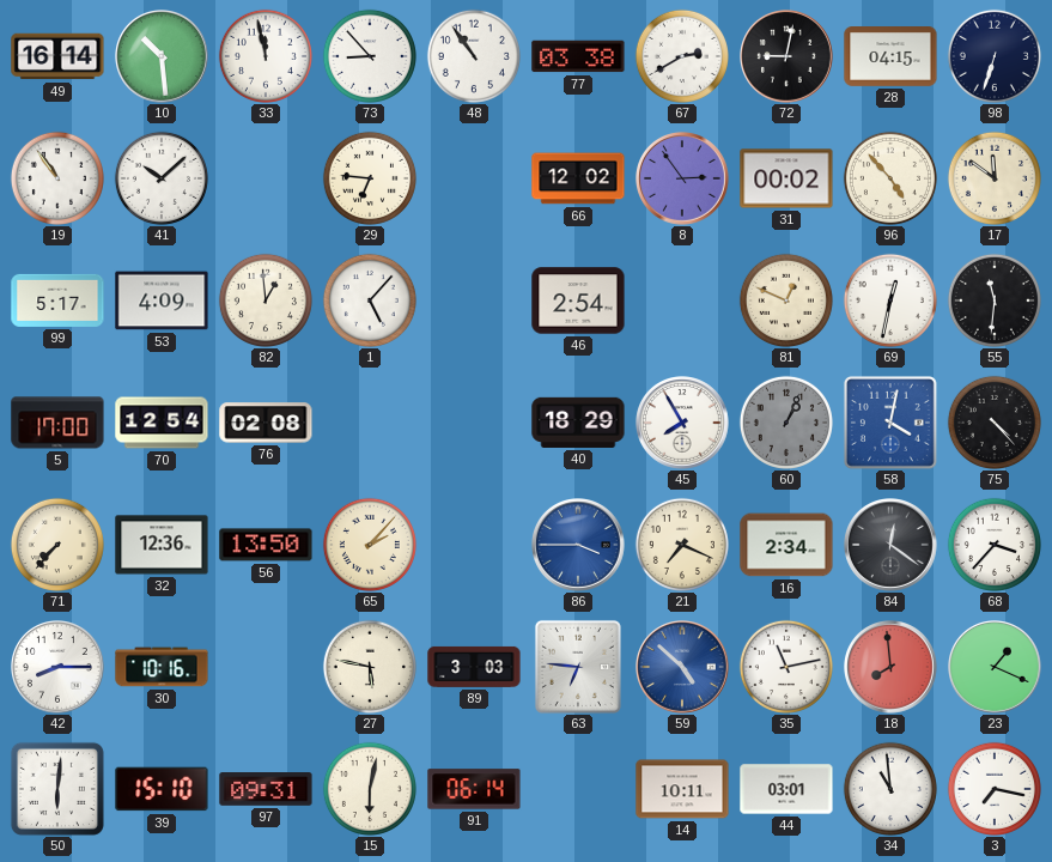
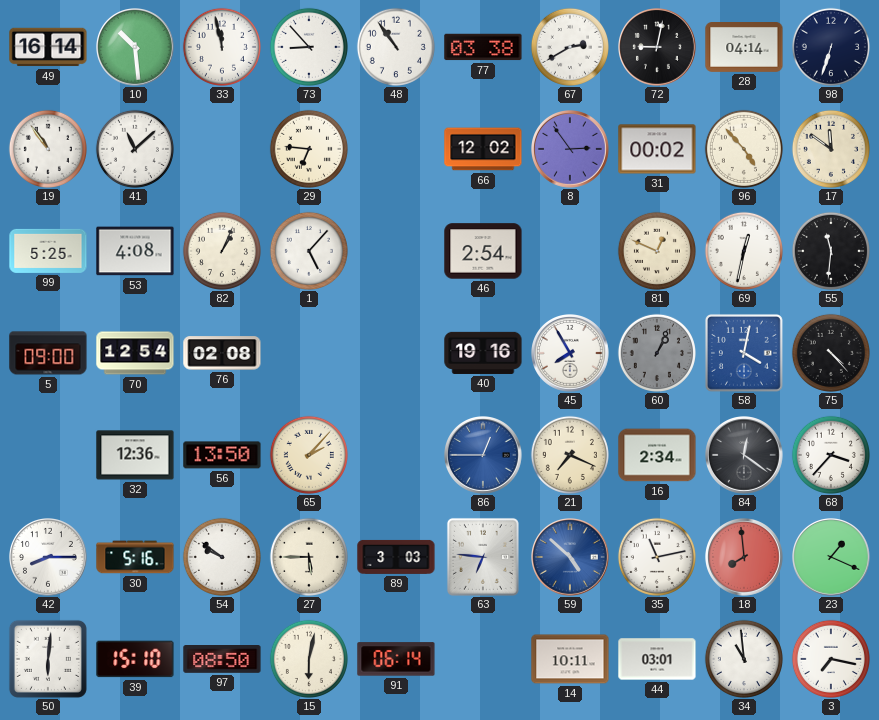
28: 04:15 -> 04:14 (744, 48)
41: 10:08 -> 11:08 (135, 149)
99: 5:17 -> 5:25 (48, 251)
53: 4:09 -> 4:08 (135, 251)
82: 12:59 -> 1:04 (222, 251)
5: 17:00 -> 09:00 (48, 353)
40: 18:29 -> 19:16 (483, 353)
71: 7:37 -> none (57, 545)
86: 3:45 -> 12:45 (484, 456)
30: 10:16 -> 5:16 (135, 557)
54: none -> 9:51 (222, 557)
27: 5:47 -> 5:45 (309, 557)
97: 09:31 -> 08:50 (222, 659)
